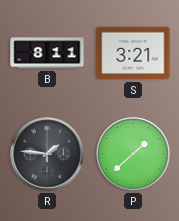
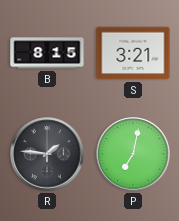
B: 8:11 -> 8:15 (47, 53)
P: 1:38 -> 7:02 (133, 154)
